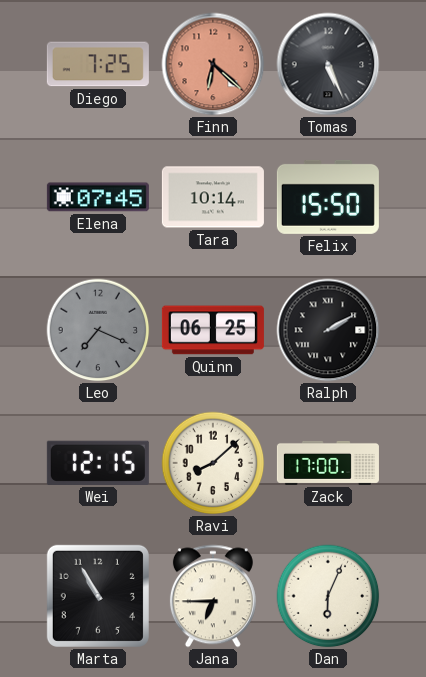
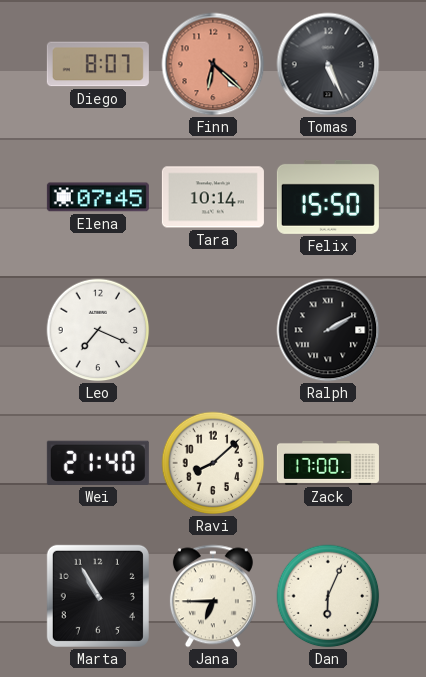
Diego: 7:25 -> 8:07 (98, 64)
Leo dial: grey -> white (98, 330)
Quinn: 06:25 -> none (213, 330)
Wei: 12:15 -> 21:40 (98, 463)
